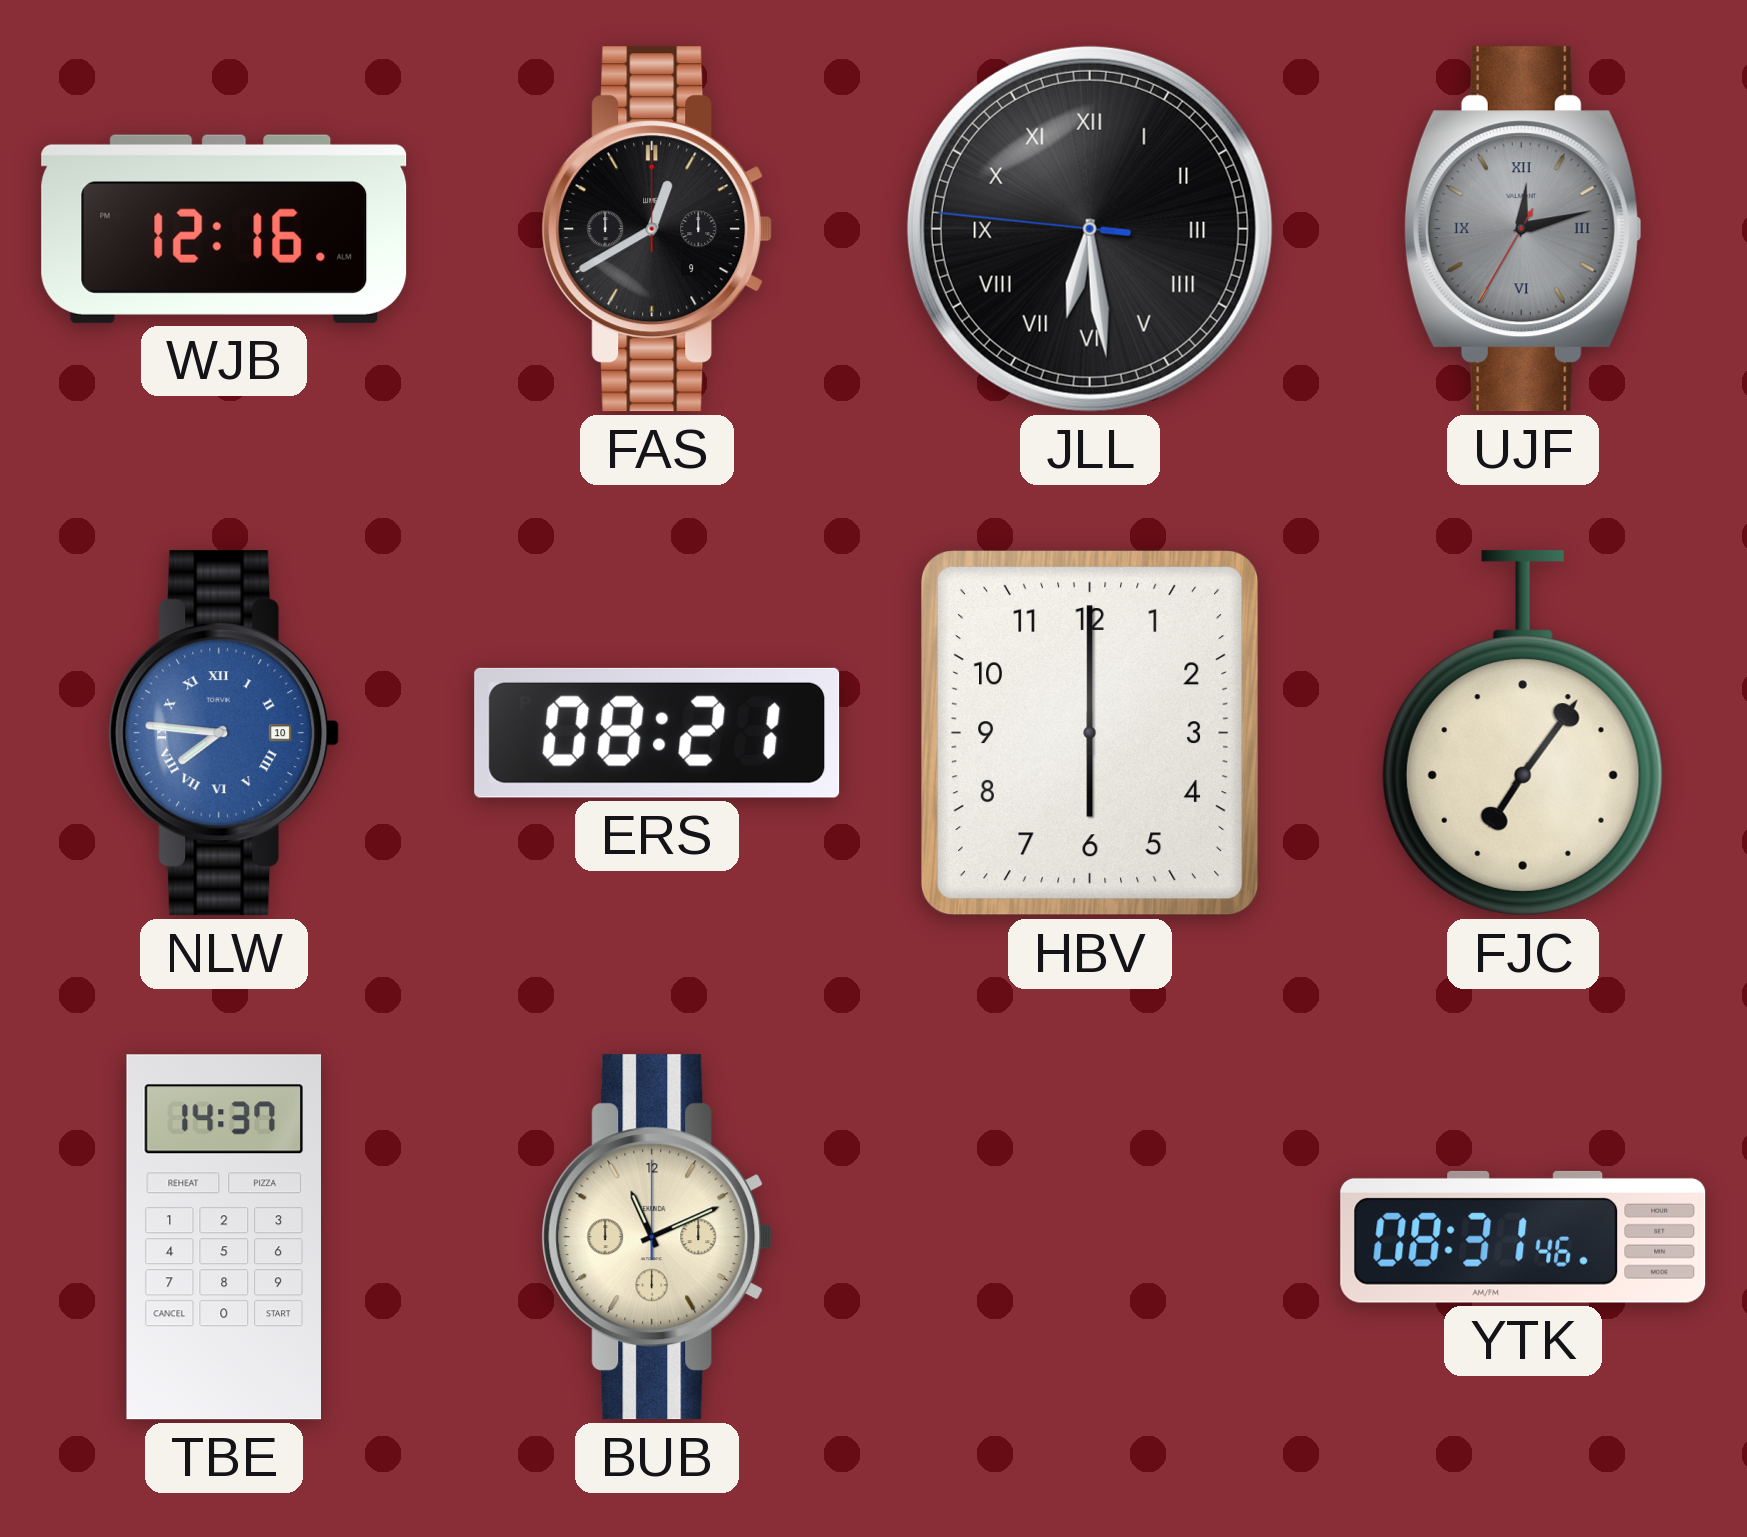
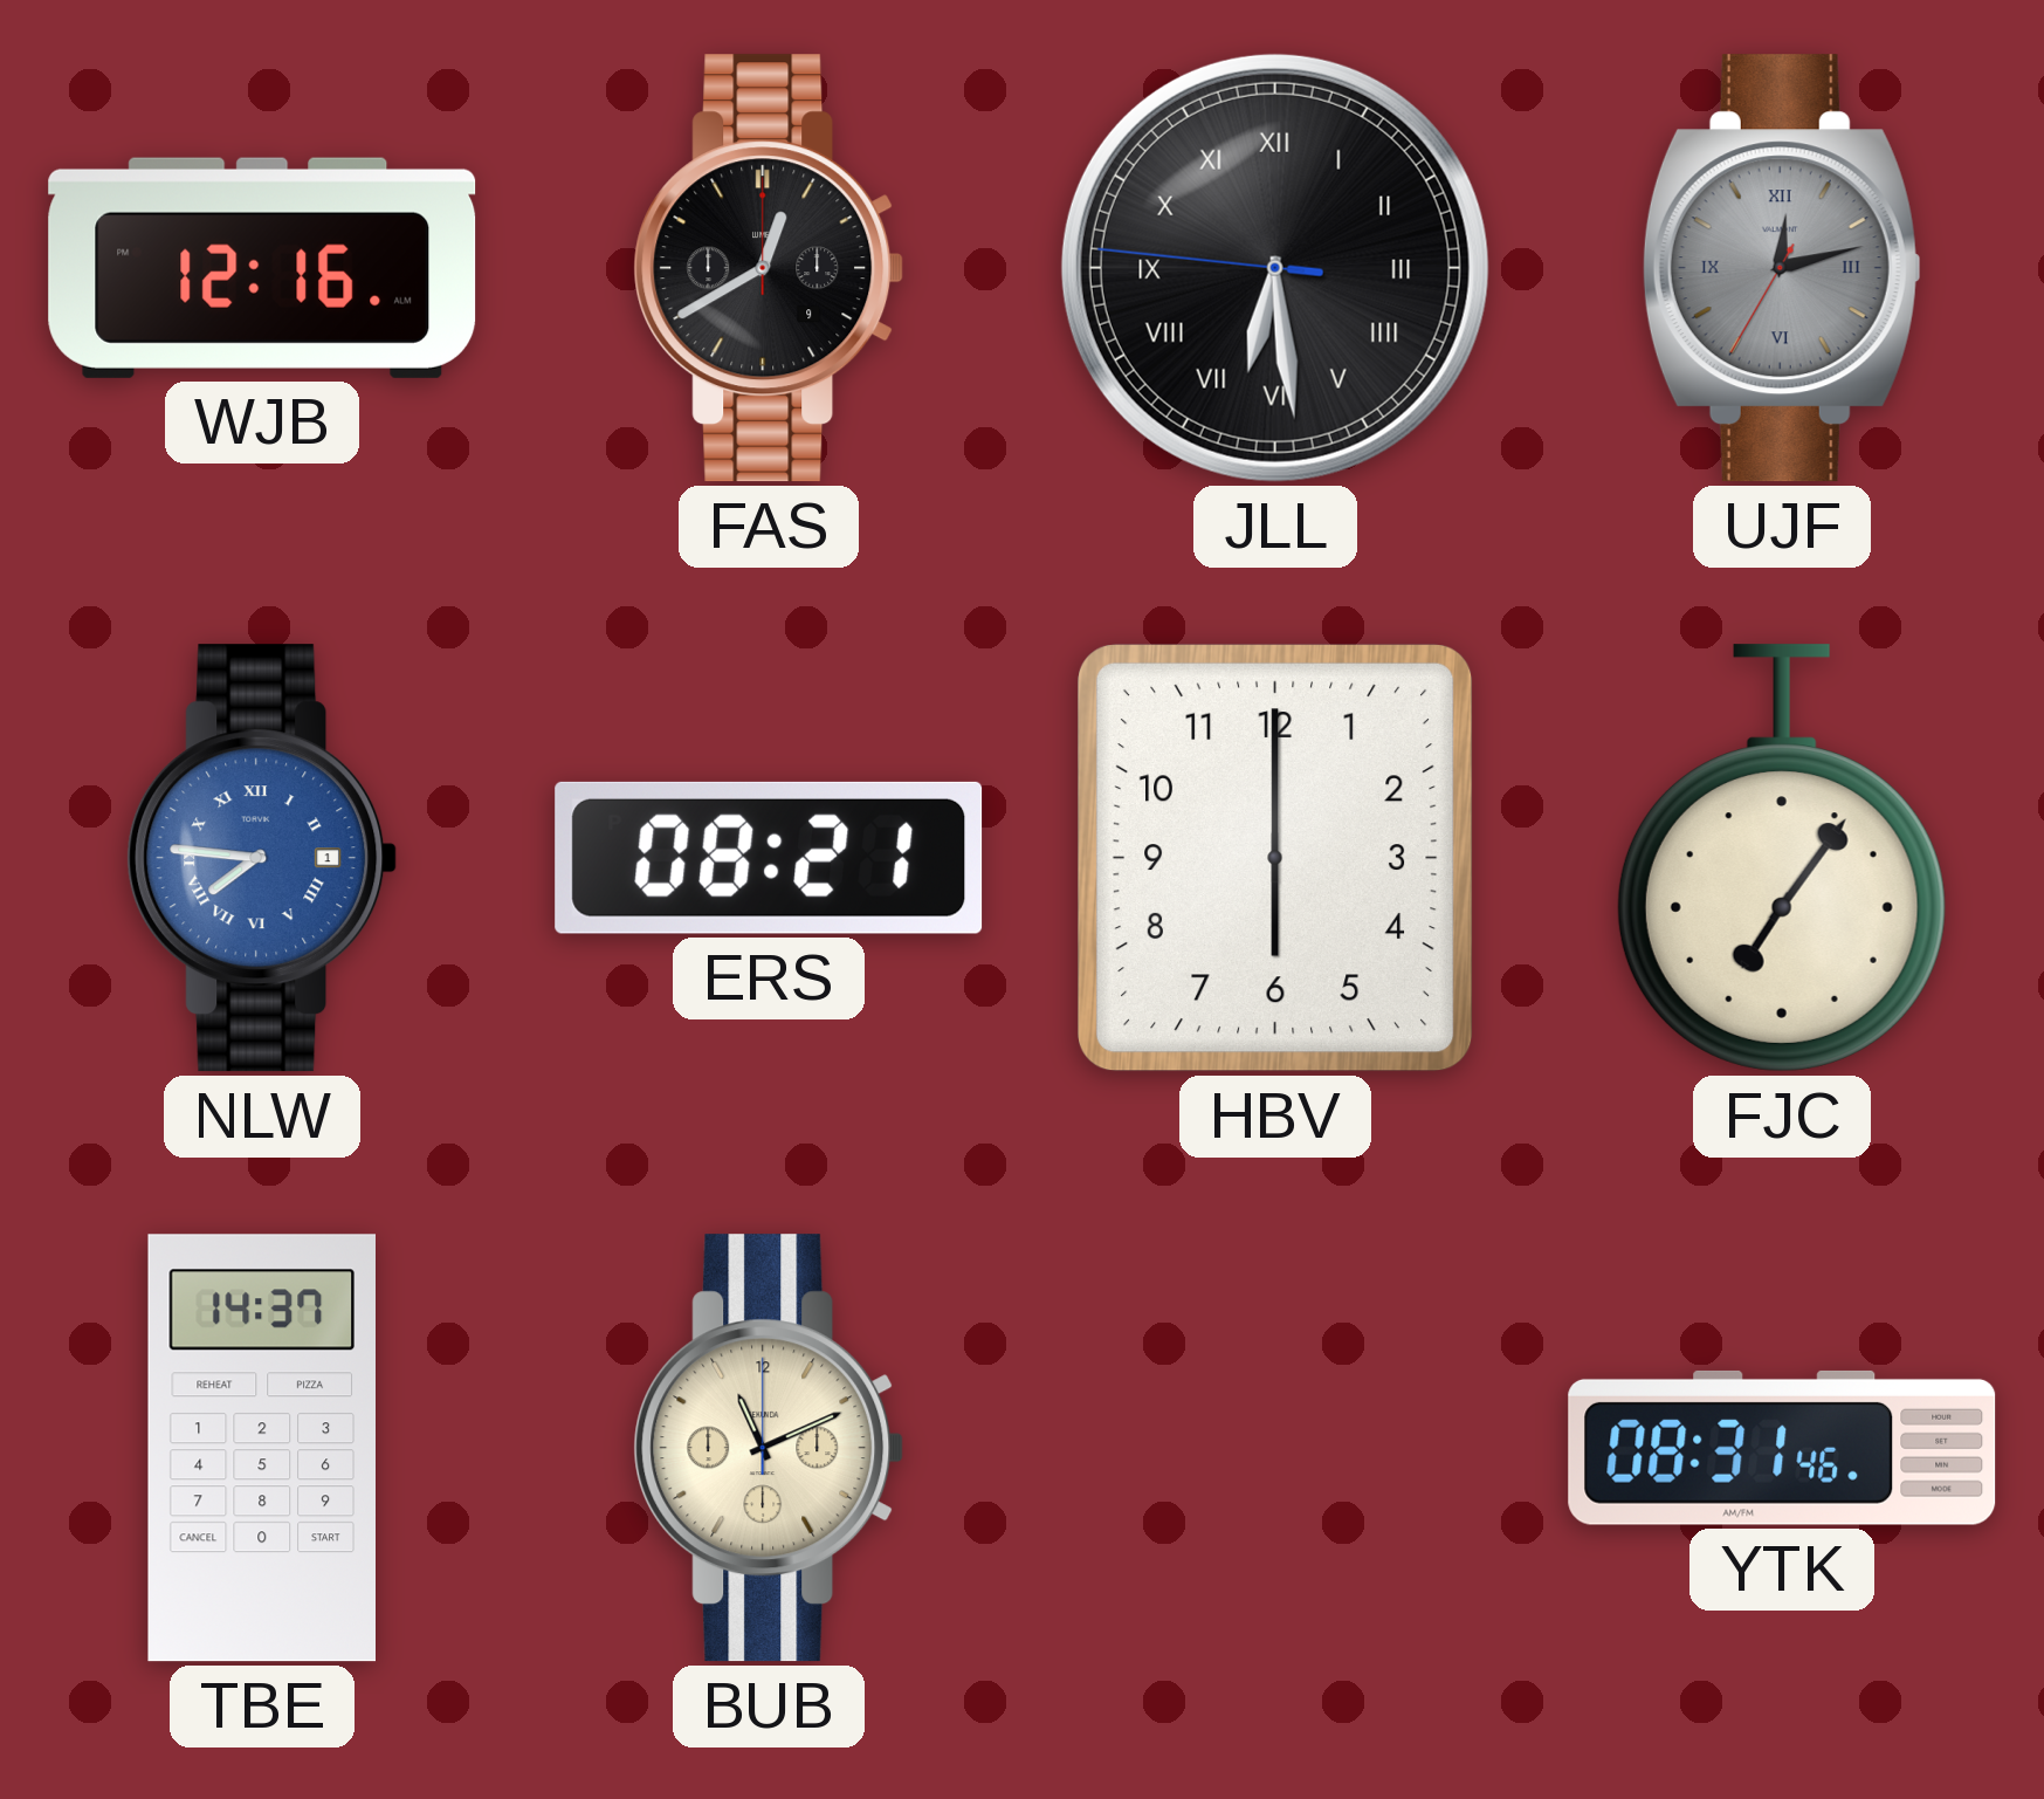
NLW date: 10 -> 1 (262, 858)
